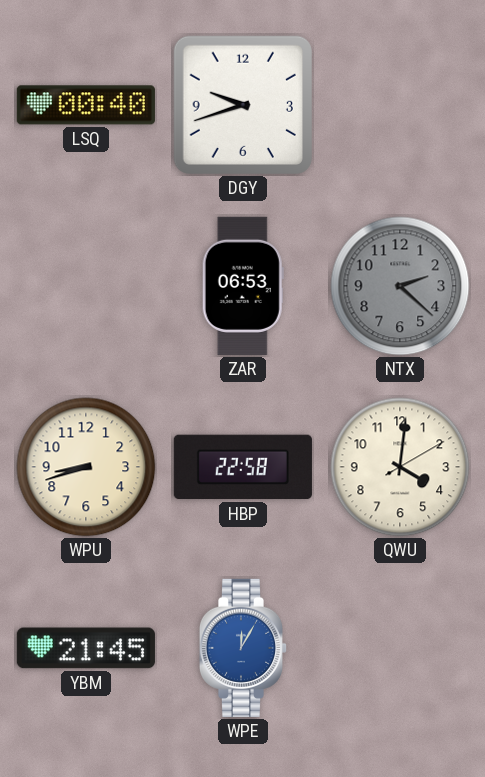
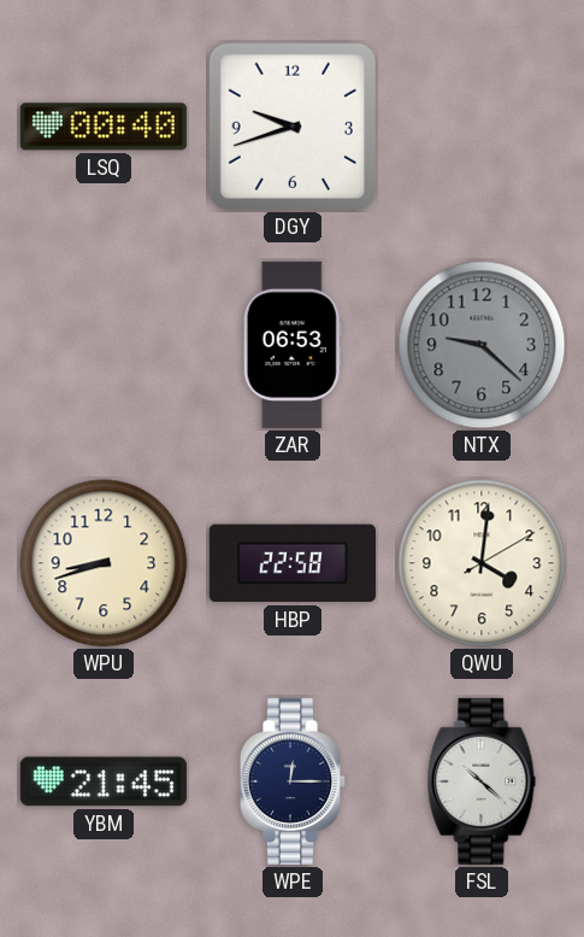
NTX: 2:22 -> 9:22 (482, 345)
WPE: 12:05 -> 12:15 (293, 781)
WPE dial: blue -> navy (293, 781)
FSL: none -> 10:22 (482, 781)
